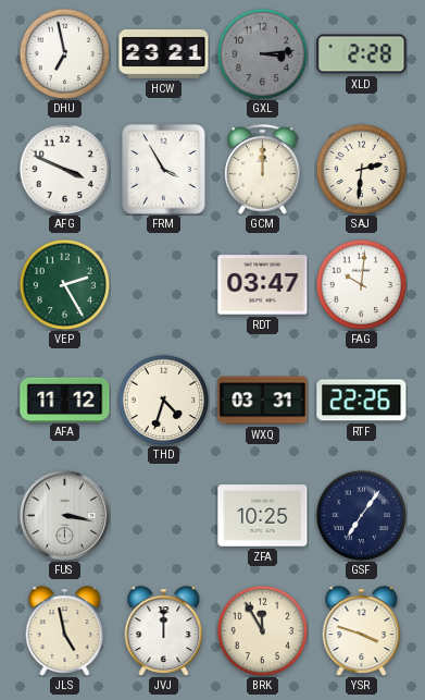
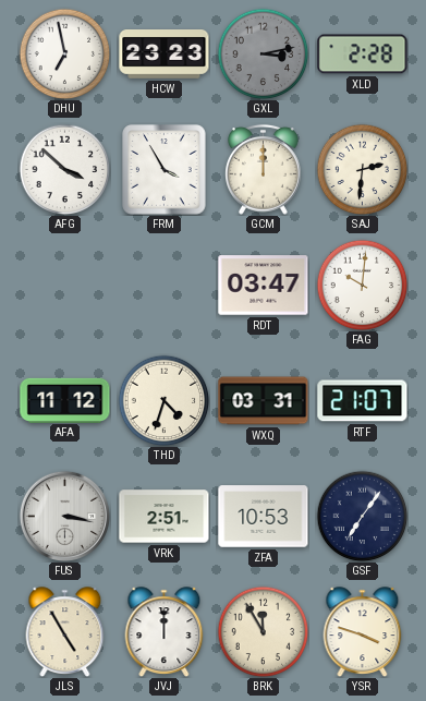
HCW: 23:21 -> 23:23 (165, 55)
GXL: 3:14 -> 3:13 (263, 53)
AFG: 3:49 -> 3:52 (64, 169)
VEP: 2:25 -> none (64, 284)
RTF: 22:26 -> 21:07 (363, 401)
VRK: none -> 2:51 (165, 517)
ZFA: 10:25 -> 10:53 (264, 517)
JLS: 4:58 -> 4:55 (65, 632)
